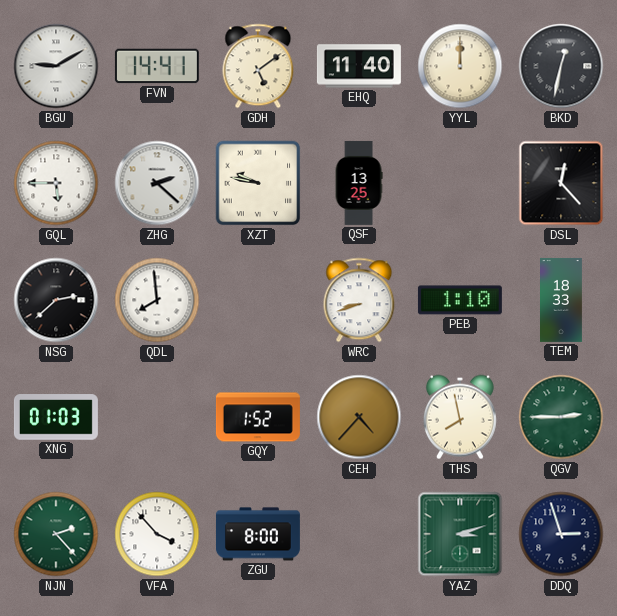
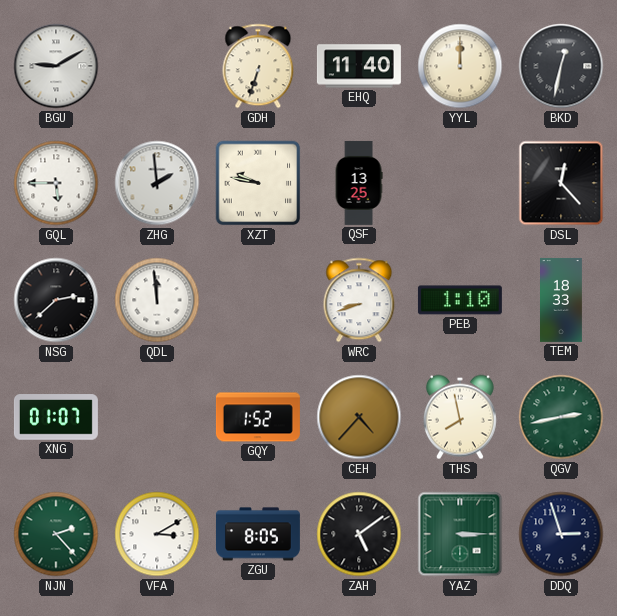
FVN: 14:41 -> none (157, 66)
GDH: 5:09 -> 6:33 (258, 66)
ZHG: 2:22 -> 1:59 (157, 183)
QDL: 7:59 -> 11:59 (157, 300)
XNG: 01:03 -> 01:07 (56, 417)
QGV: 2:45 -> 2:43 (561, 417)
VFA: 3:53 -> 3:10 (157, 534)
ZGU: 8:00 -> 8:05 (258, 534)
ZAH: none -> 5:09 (359, 534)
YAZ: 3:12 -> 3:15 (460, 534)
